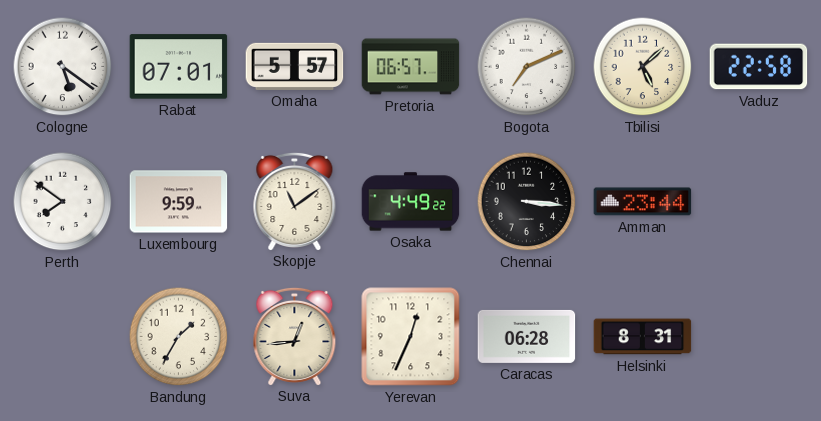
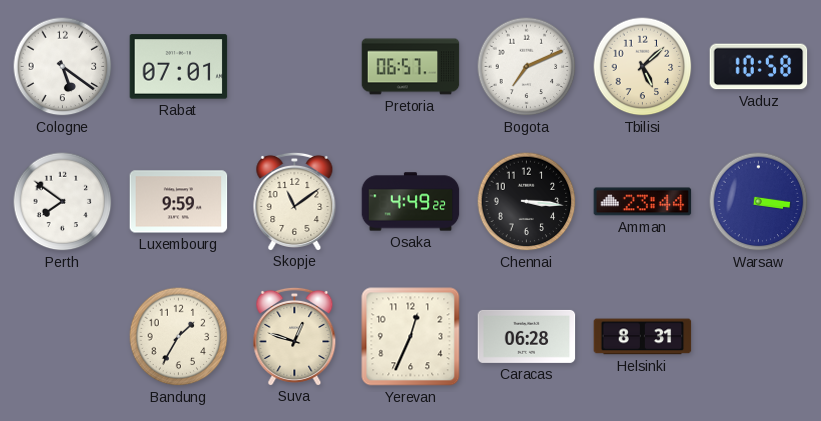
Omaha: 5:57 -> none (295, 66)
Vaduz: 22:58 -> 10:58 (759, 67)
Warsaw: none -> 3:16 (759, 202)
Suva: 12:44 -> 12:48 (295, 336)
